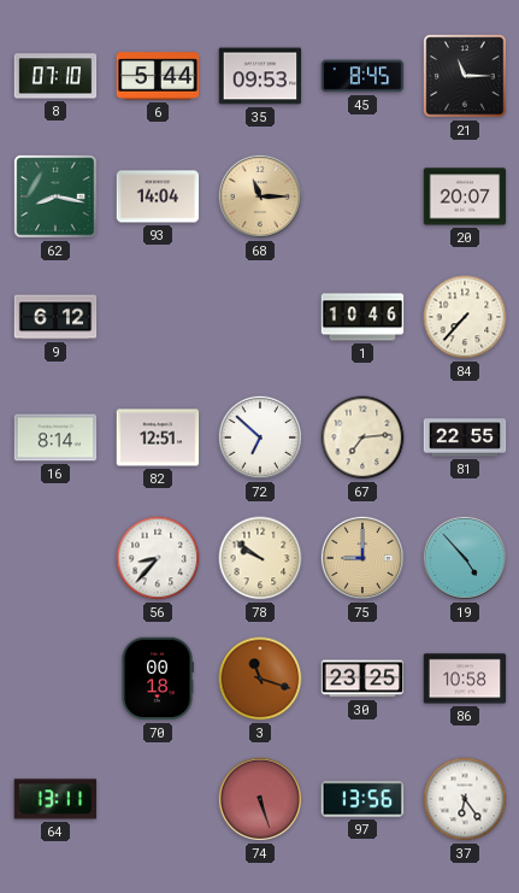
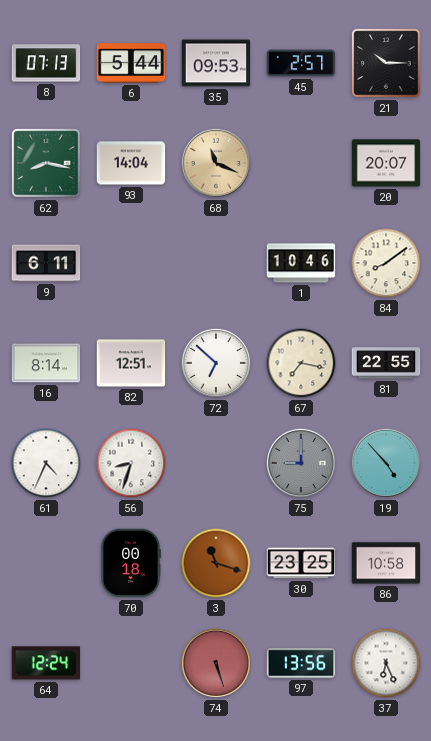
8: 07:10 -> 07:13 (46, 63)
45: 8:45 -> 2:57 (301, 63)
21: 11:15 -> 10:15 (386, 63)
68: 11:15 -> 11:19 (216, 163)
9: 6:12 -> 6:11 (46, 263)
84: 7:37 -> 8:09 (386, 263)
67: 7:14 -> 7:17 (301, 363)
61: none -> 4:34 (46, 463)
56: 8:37 -> 8:33 (131, 463)
78: 9:51 -> none (260, 558)
75 dial: champagne -> grey (301, 463)
64: 13:11 -> 12:24 (46, 663)
37: 6:24 -> 6:26 (386, 663)
